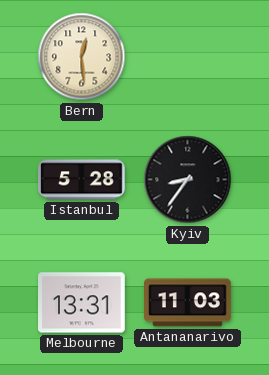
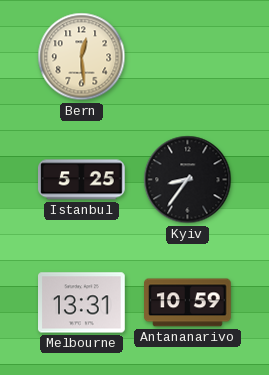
Istanbul: 5:28 -> 5:25 (82, 180)
Antananarivo: 11:03 -> 10:59 (188, 303)
